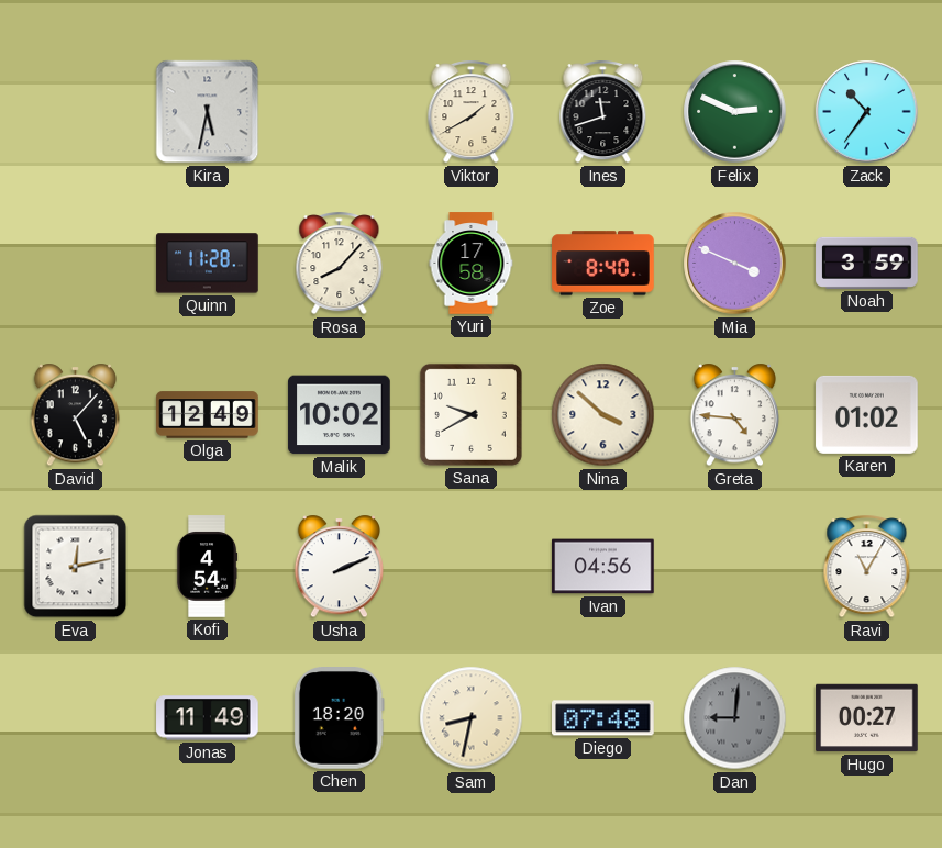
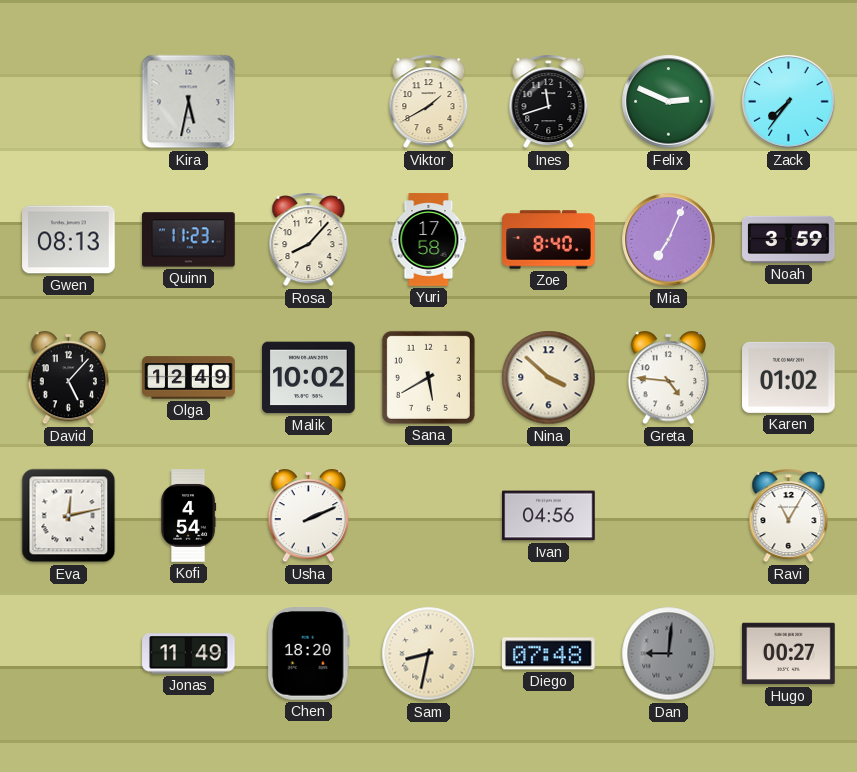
Zack: 10:36 -> 7:36 (789, 102)
Gwen: none -> 08:13 (69, 240)
Quinn: 11:28 -> 11:23 (189, 240)
Mia: 3:49 -> 7:04 (669, 240)
Sana: 9:40 -> 5:40 (428, 377)
